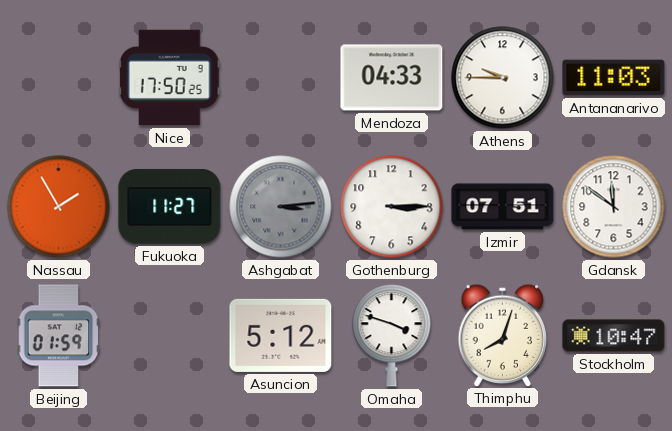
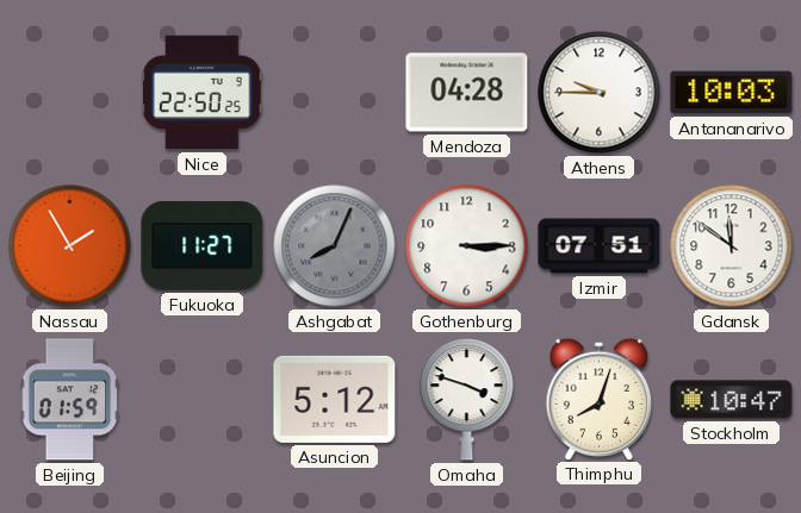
Nice: 17:50 -> 22:50 (201, 93)
Mendoza: 04:33 -> 04:28 (467, 93)
Antananarivo: 11:03 -> 10:03 (732, 93)
Ashgabat: 3:14 -> 8:04 (335, 246)
